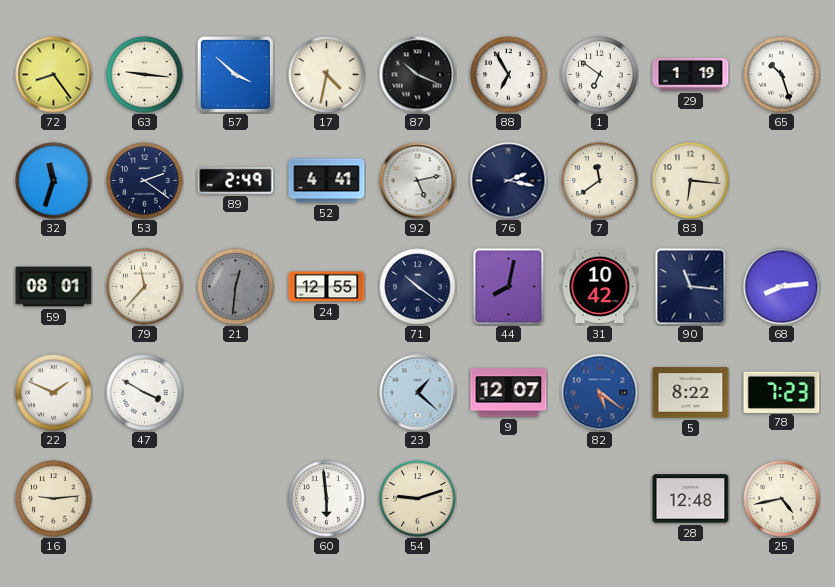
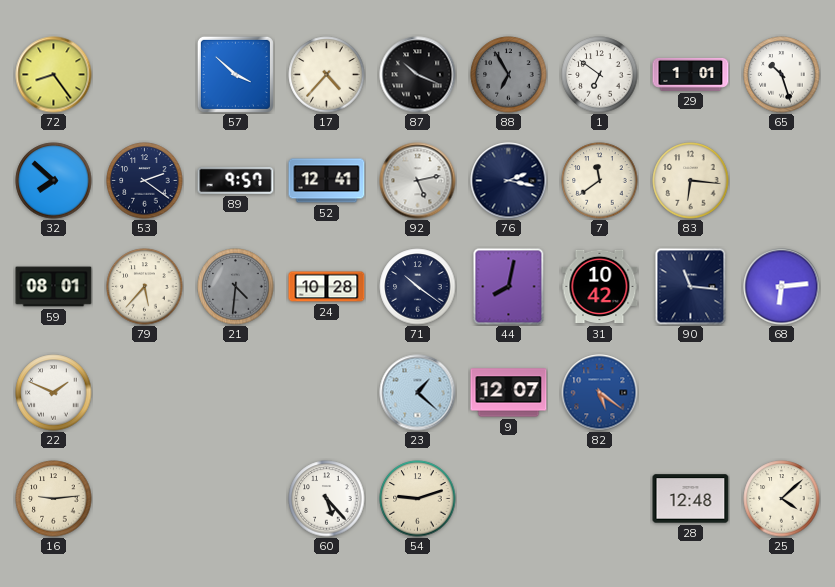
63: 9:16 -> none (145, 75)
17: 4:32 -> 4:37 (327, 75)
88 dial: white -> grey (509, 75)
29: 1:19 -> 1:01 (691, 74)
32: 11:33 -> 7:52 (54, 181)
89: 2:49 -> 9:57 (236, 180)
52: 4:41 -> 12:41 (327, 181)
79: 11:37 -> 5:37 (145, 287)
21: 12:31 -> 4:31 (236, 287)
24: 12:55 -> 10:28 (327, 287)
68: 8:14 -> 6:14 (782, 287)
47: 3:50 -> none (145, 393)
5: 8:22 -> none (691, 393)
78: 7:23 -> none (782, 392)
60: 5:59 -> 5:23 (327, 499)
25: 4:43 -> 4:08 (782, 499)
